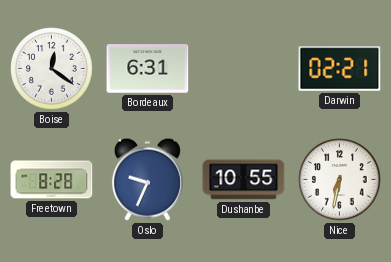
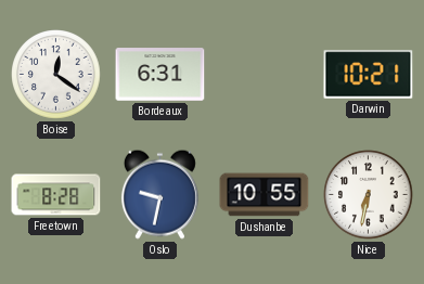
Darwin: 02:21 -> 10:21 (369, 75)
Oslo: 9:34 -> 9:32 (159, 194)
